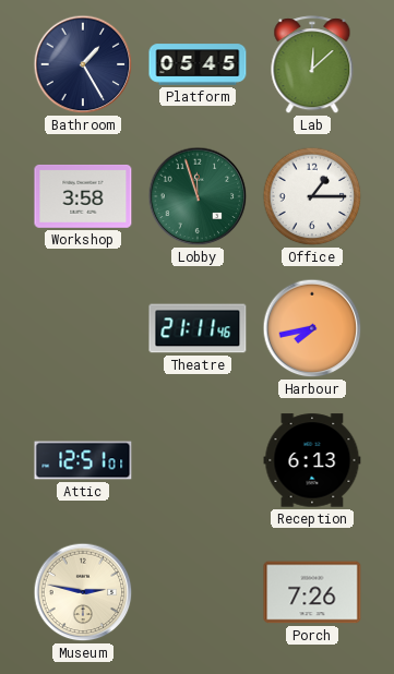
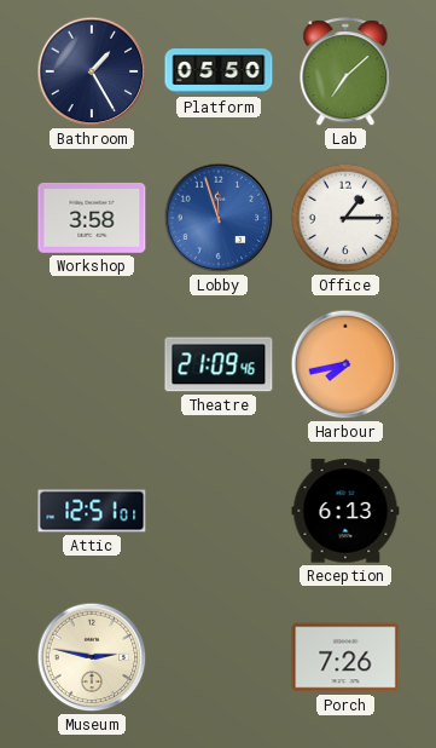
Platform: 05:45 -> 05:50 (219, 71)
Lab: 12:08 -> 7:08 (345, 73)
Lobby dial: green -> blue (219, 218)
Theatre: 21:11 -> 21:09 (219, 364)
